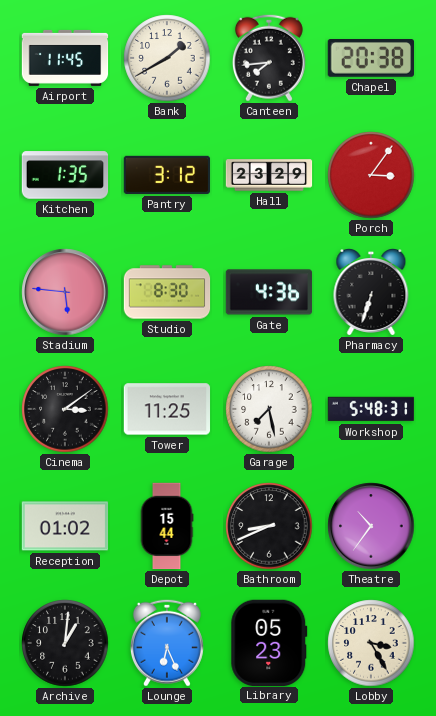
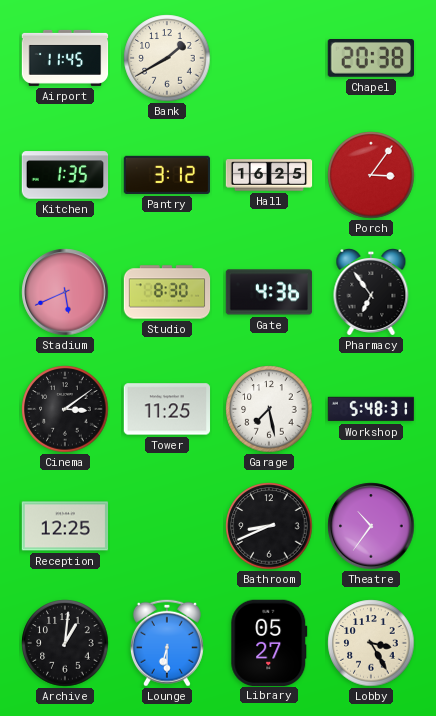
Canteen: 7:44 -> none (269, 58)
Hall: 23:29 -> 16:25 (269, 175)
Stadium: 5:46 -> 5:41 (65, 292)
Pharmacy: 6:33 -> 6:54 (371, 293)
Reception: 01:02 -> 12:25 (65, 526)
Depot: 15:44 -> none (167, 526)
Lounge: 6:26 -> 6:30 (167, 643)
Library: 05:23 -> 05:27 (269, 642)
